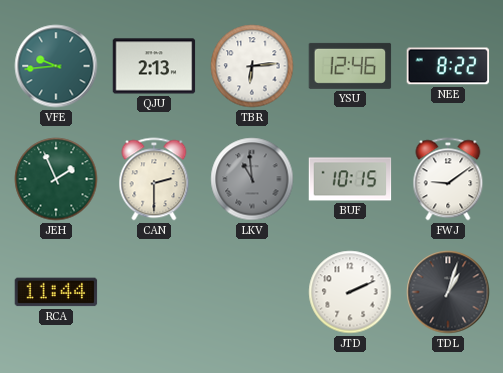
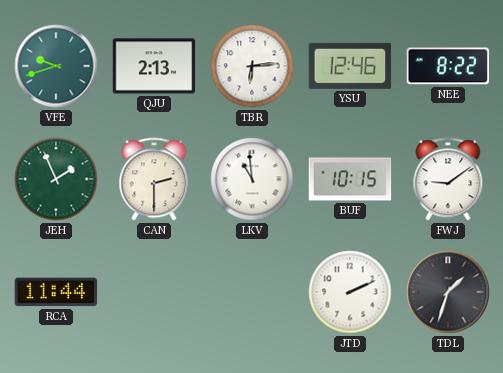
VFE: 9:44 -> 9:42 (56, 66)
LKV dial: grey -> white (252, 179)
TDL: 1:03 -> 1:33 (448, 292)
